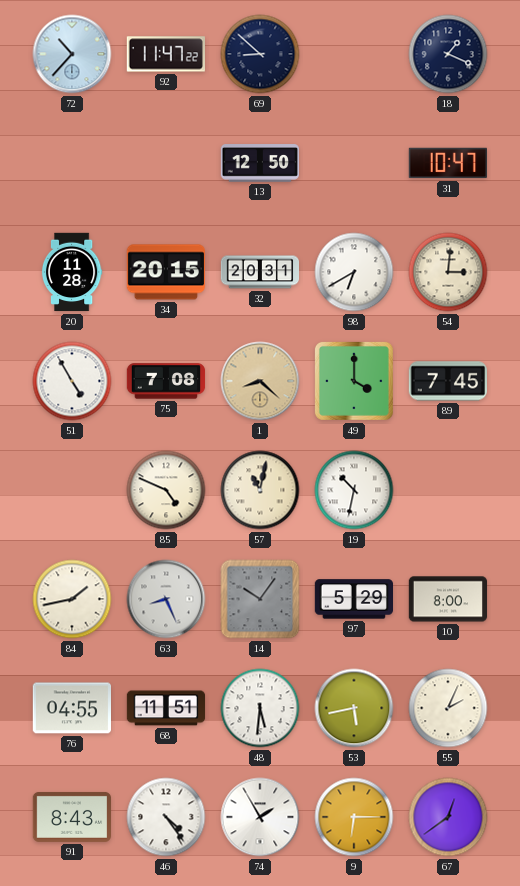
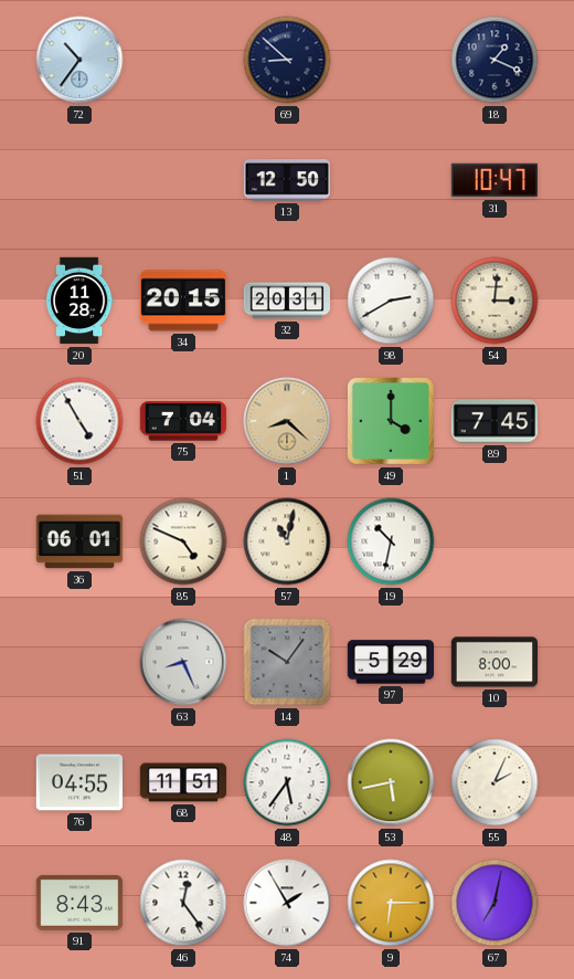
72: 10:37 -> 10:36 (79, 60)
92: 11:47 -> none (165, 54)
98: 6:40 -> 2:40 (391, 301)
75: 7:08 -> 7:04 (183, 421)
36: none -> 06:01 (79, 541)
84: 1:43 -> none (72, 599)
48: 5:31 -> 5:36 (287, 782)
46: 4:24 -> 12:24 (183, 903)
67: 12:39 -> 7:02 (495, 903)
